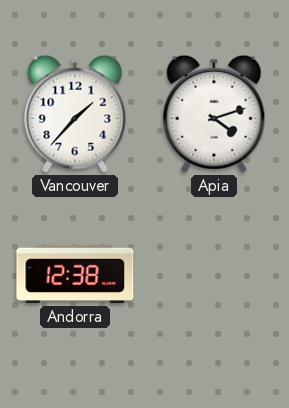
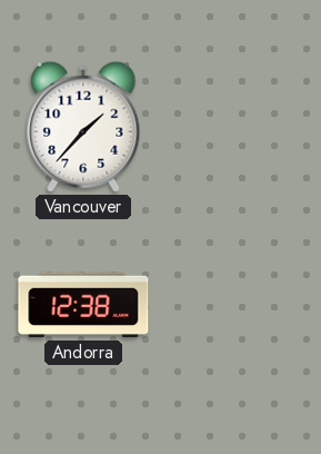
Apia: 4:12 -> none (214, 114)
